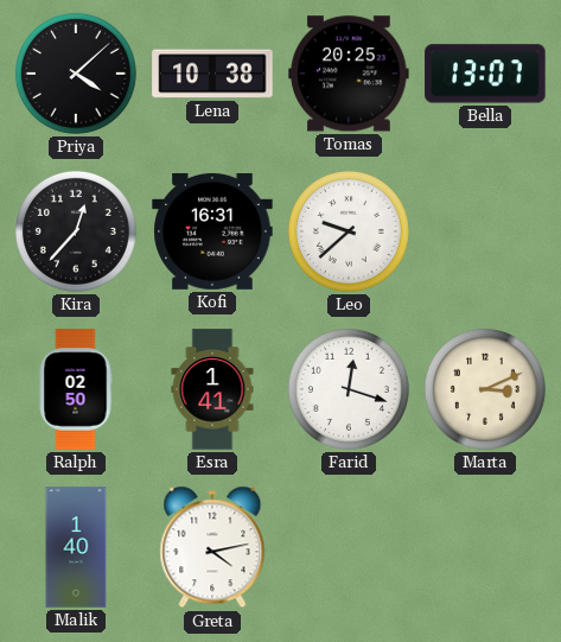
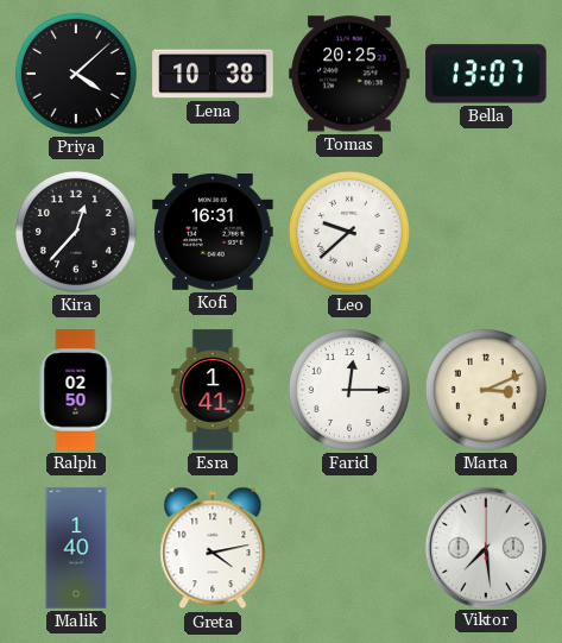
Farid: 12:18 -> 12:15 (349, 390)
Viktor: none -> 7:29 (485, 547)
